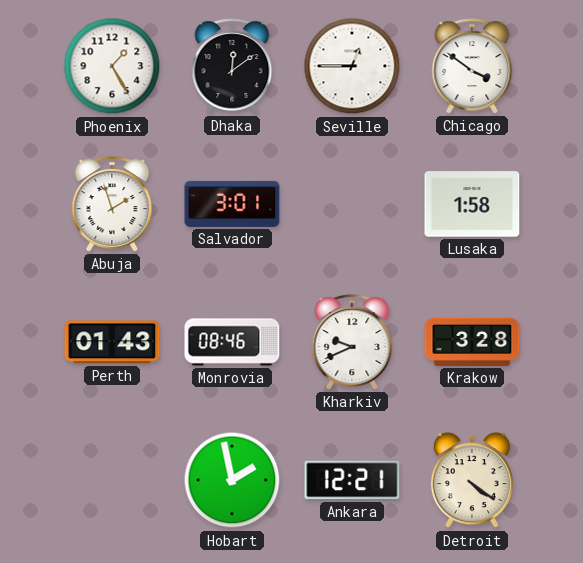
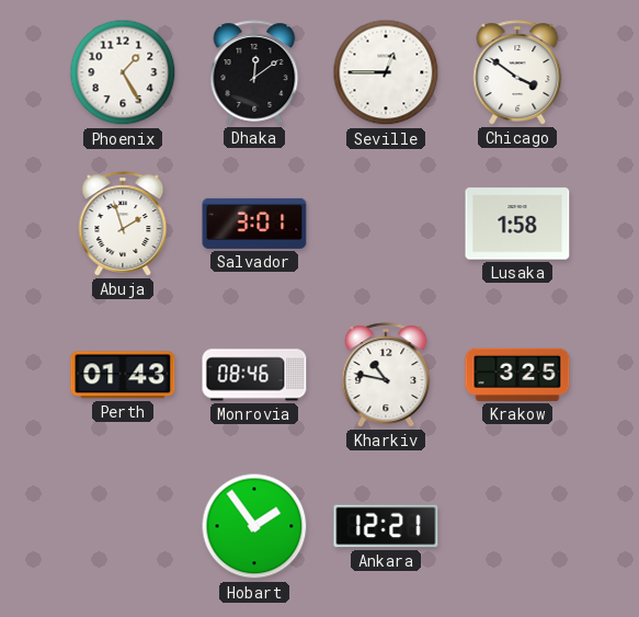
Kharkiv: 9:41 -> 10:47 (386, 375)
Krakow: 3:28 -> 3:25 (517, 375)
Hobart: 1:58 -> 1:54 (254, 526)
Detroit: 4:21 -> none (472, 481)
